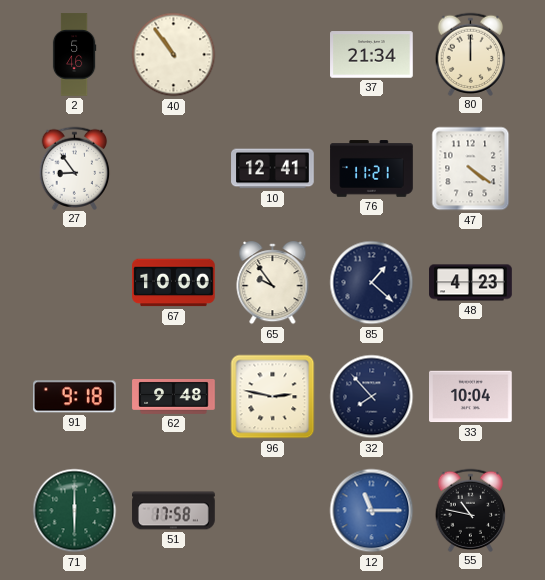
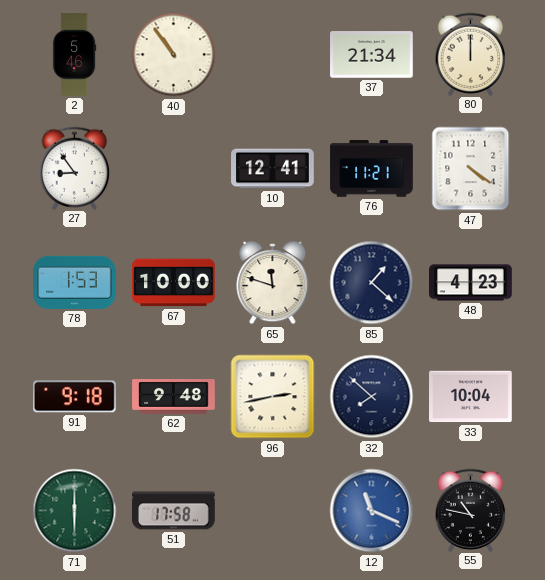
78: none -> 1:53 (75, 282)
65: 9:54 -> 11:48 (273, 283)
96: 2:47 -> 2:43 (273, 397)
32: 7:53 -> 7:52 (372, 397)
12: 11:15 -> 11:19 (372, 511)
